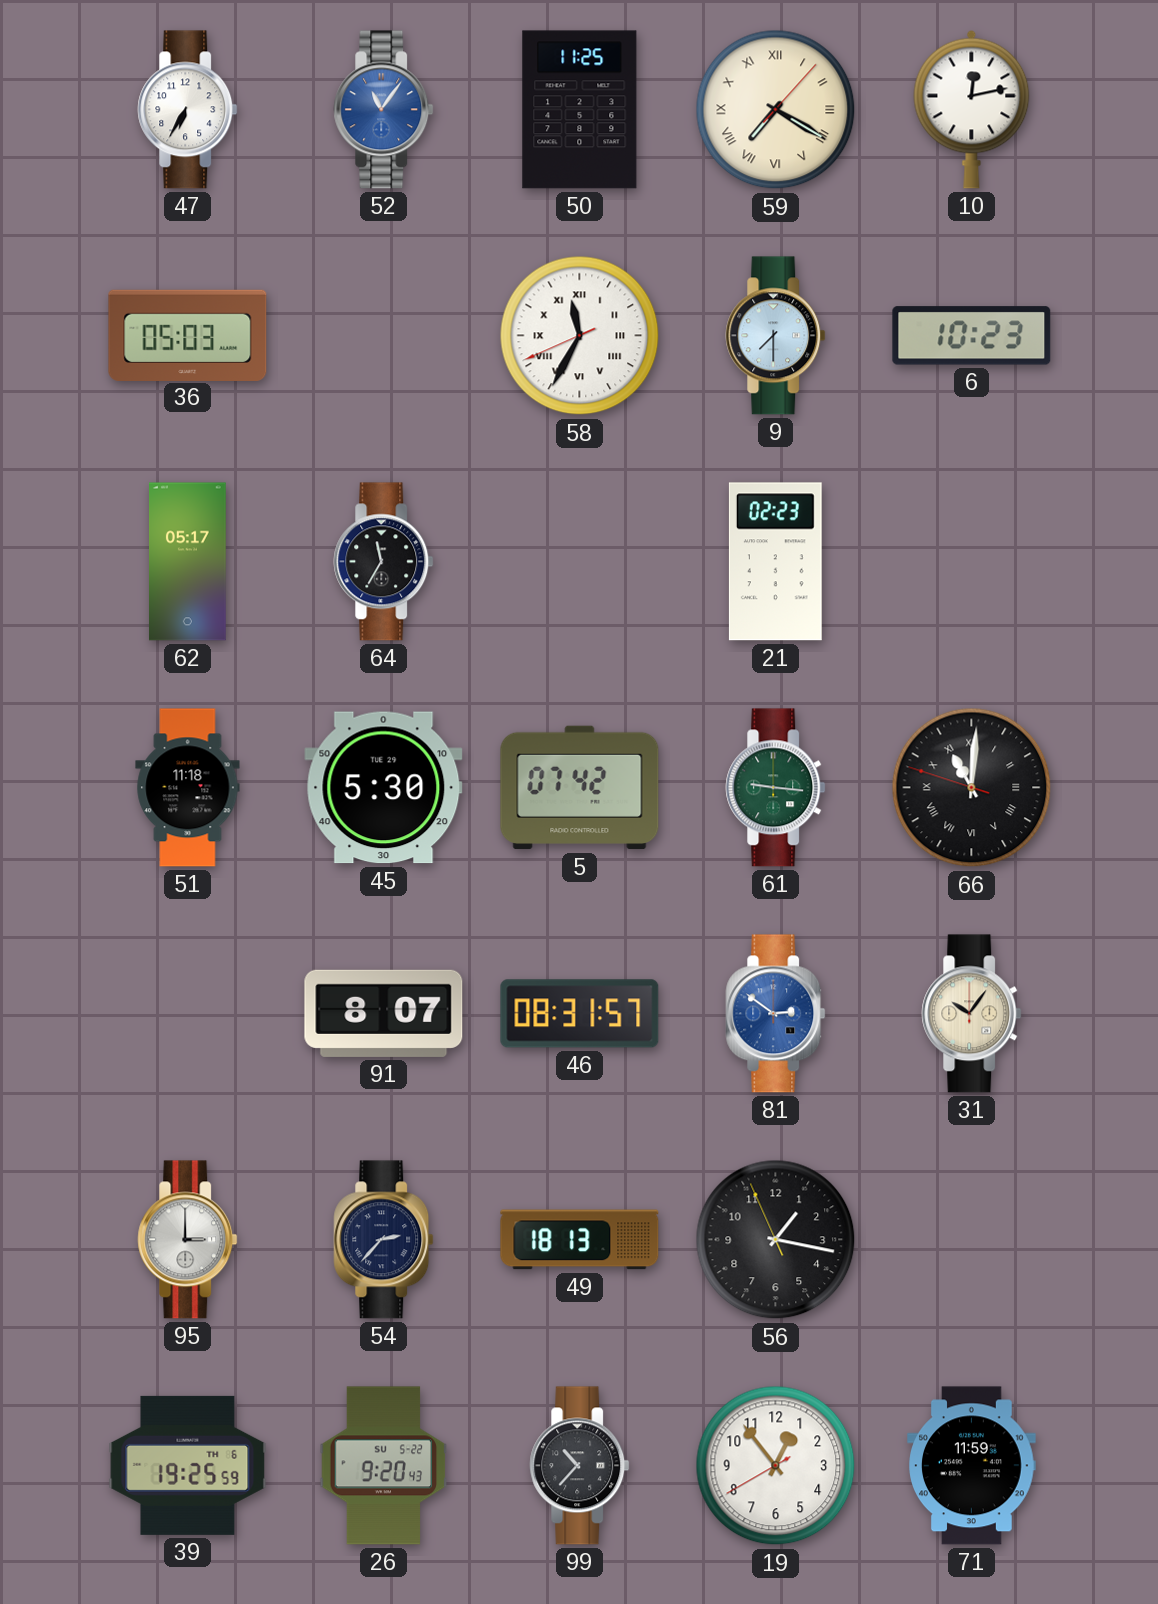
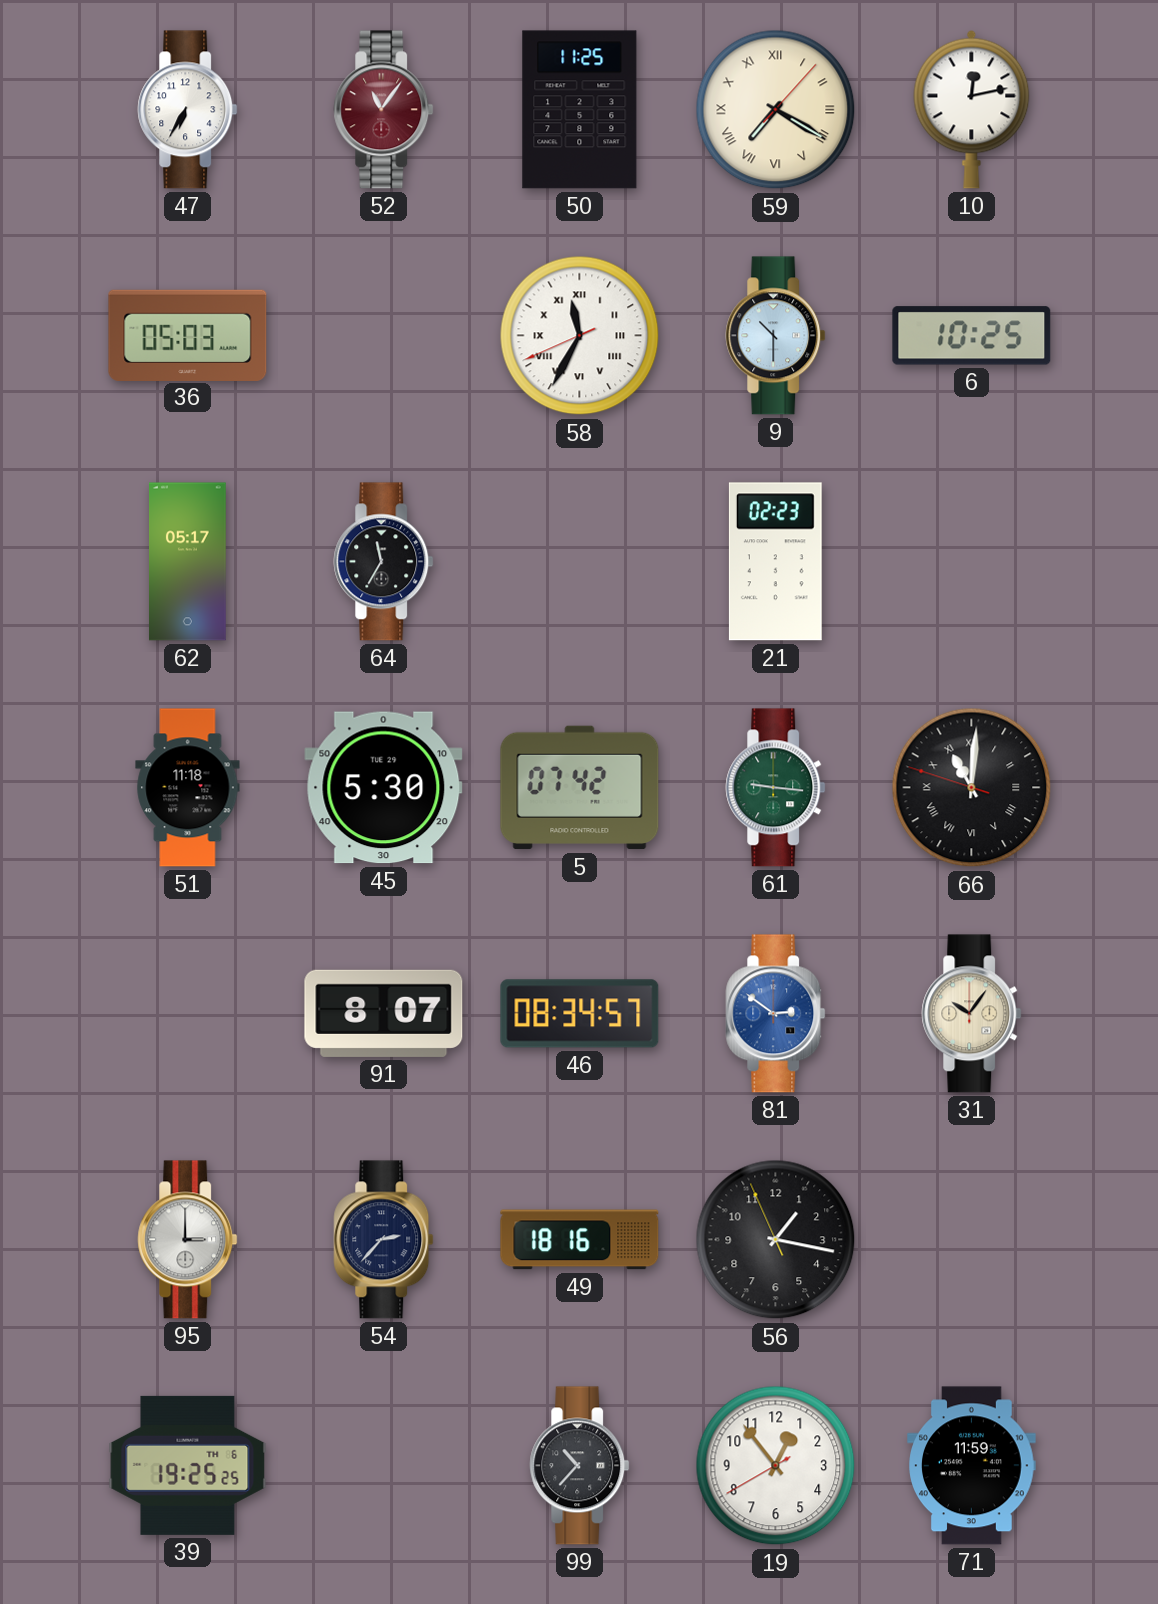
52 dial: blue -> burgundy (384, 110)
9: 7:30 -> 10:30 (776, 336)
6: 10:23 -> 10:25 (972, 336)
46: 08:31 -> 08:34 (580, 1014)
49: 18:13 -> 18:16 (580, 1240)
39: 19:25:59 -> 19:25:25 (188, 1465)
26: 9:20 -> none (384, 1466)
